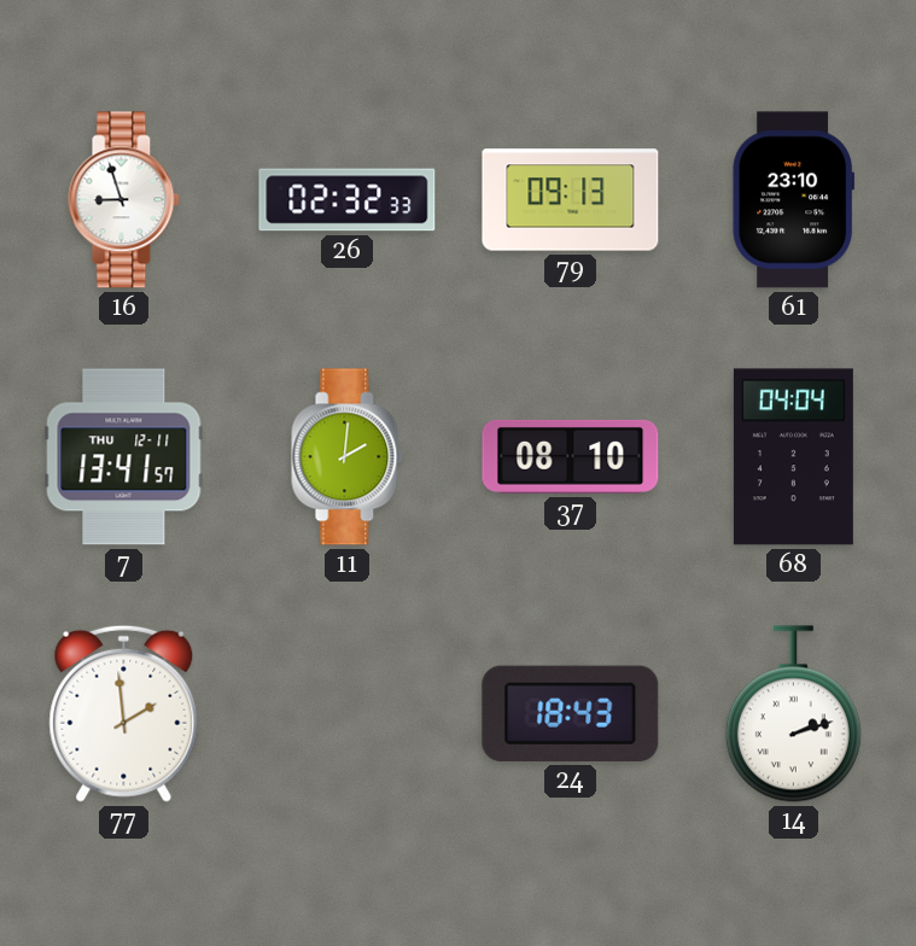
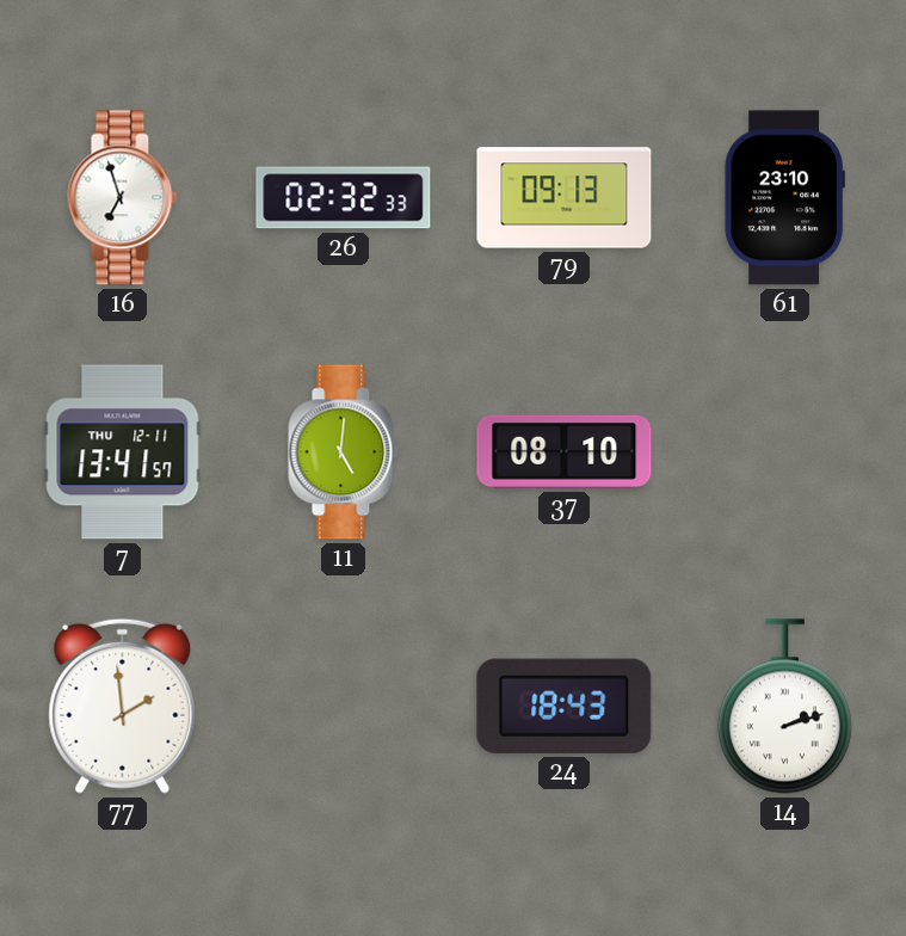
16: 8:57 -> 6:57 (123, 198)
11: 2:01 -> 5:01 (344, 452)
68: 04:04 -> none (793, 457)
